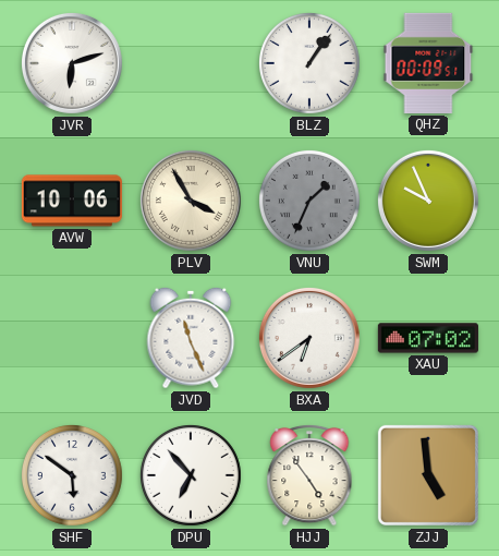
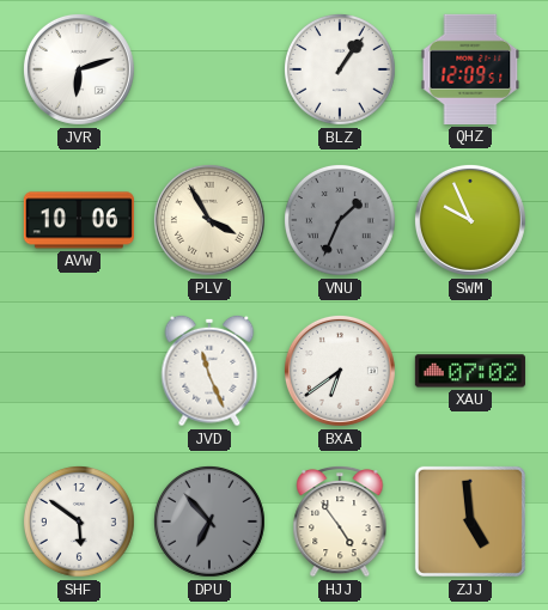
QHZ: 00:09 -> 12:09 (470, 69)
DPU dial: white -> grey (209, 521)
